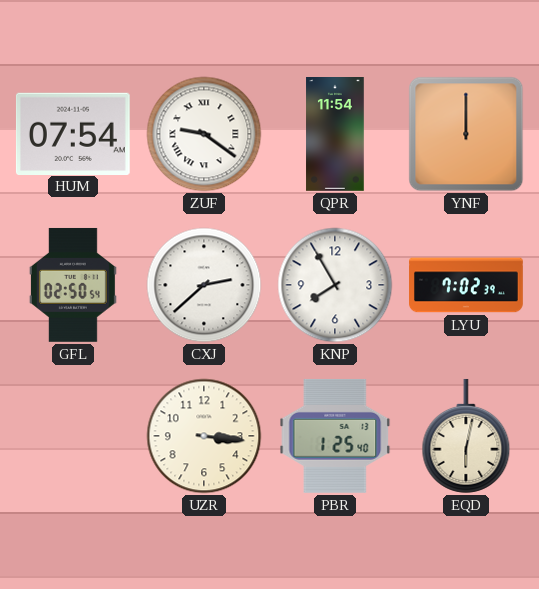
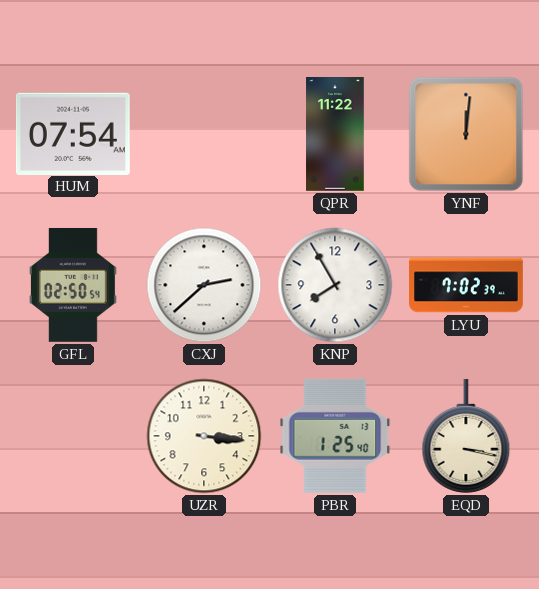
ZUF: 9:21 -> none (204, 134)
QPR: 11:54 -> 11:22 (335, 135)
YNF: 12:00 -> 12:01 (466, 134)
EQD: 6:02 -> 3:17 (466, 436)
